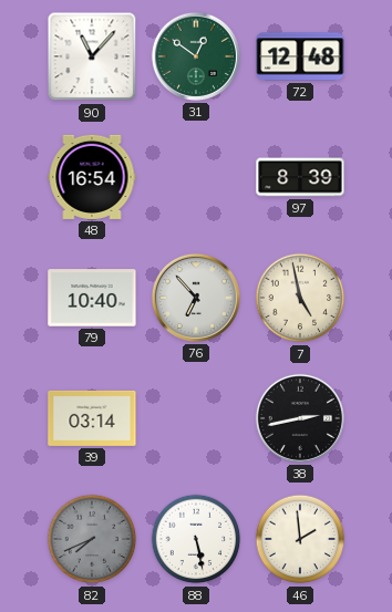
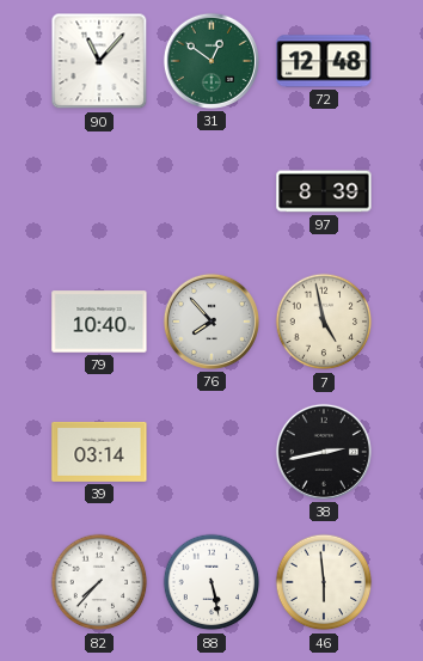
48: 16:54 -> none (92, 177)
76: 6:53 -> 7:53 (211, 322)
82: 7:41 -> 7:37 (99, 582)
82 dial: grey -> white (99, 582)
46: 1:59 -> 5:59 (324, 582)
